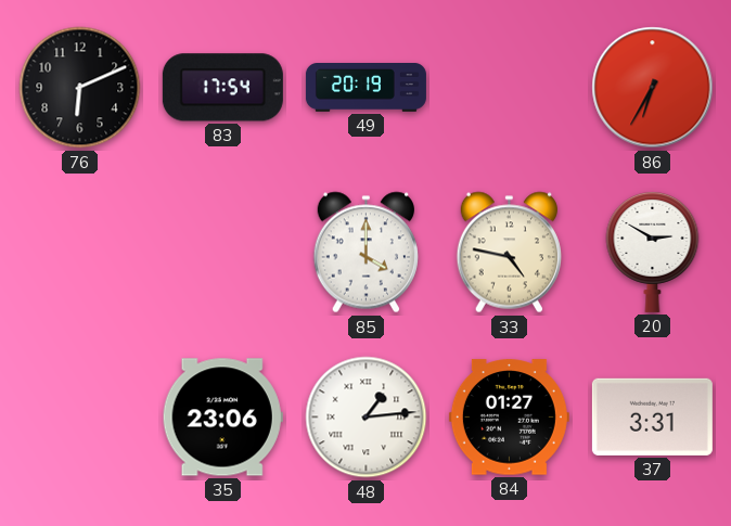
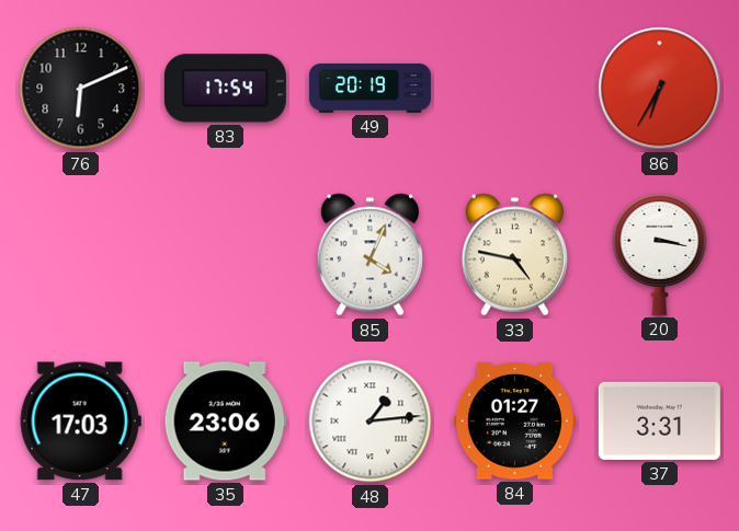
85: 4:00 -> 4:04 (369, 255)
20: 2:50 -> 3:17 (660, 254)
47: none -> 17:03 (80, 422)
